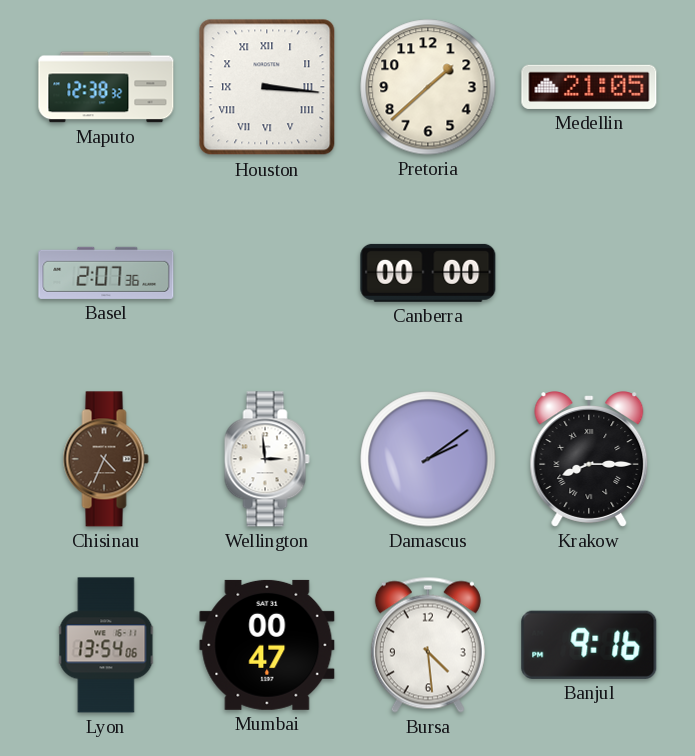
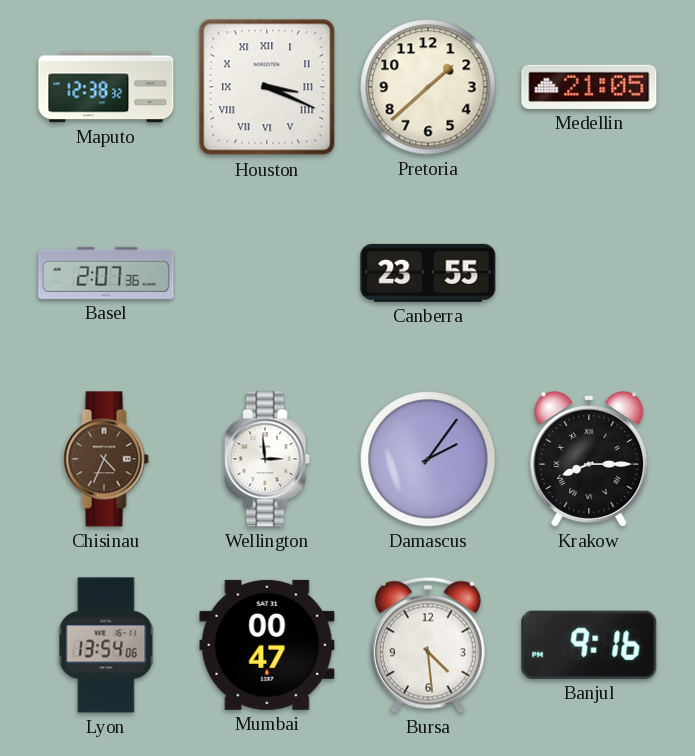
Houston: 3:16 -> 3:19 (267, 87)
Canberra: 00:00 -> 23:55 (428, 273)
Damascus: 2:09 -> 2:06 (428, 459)
